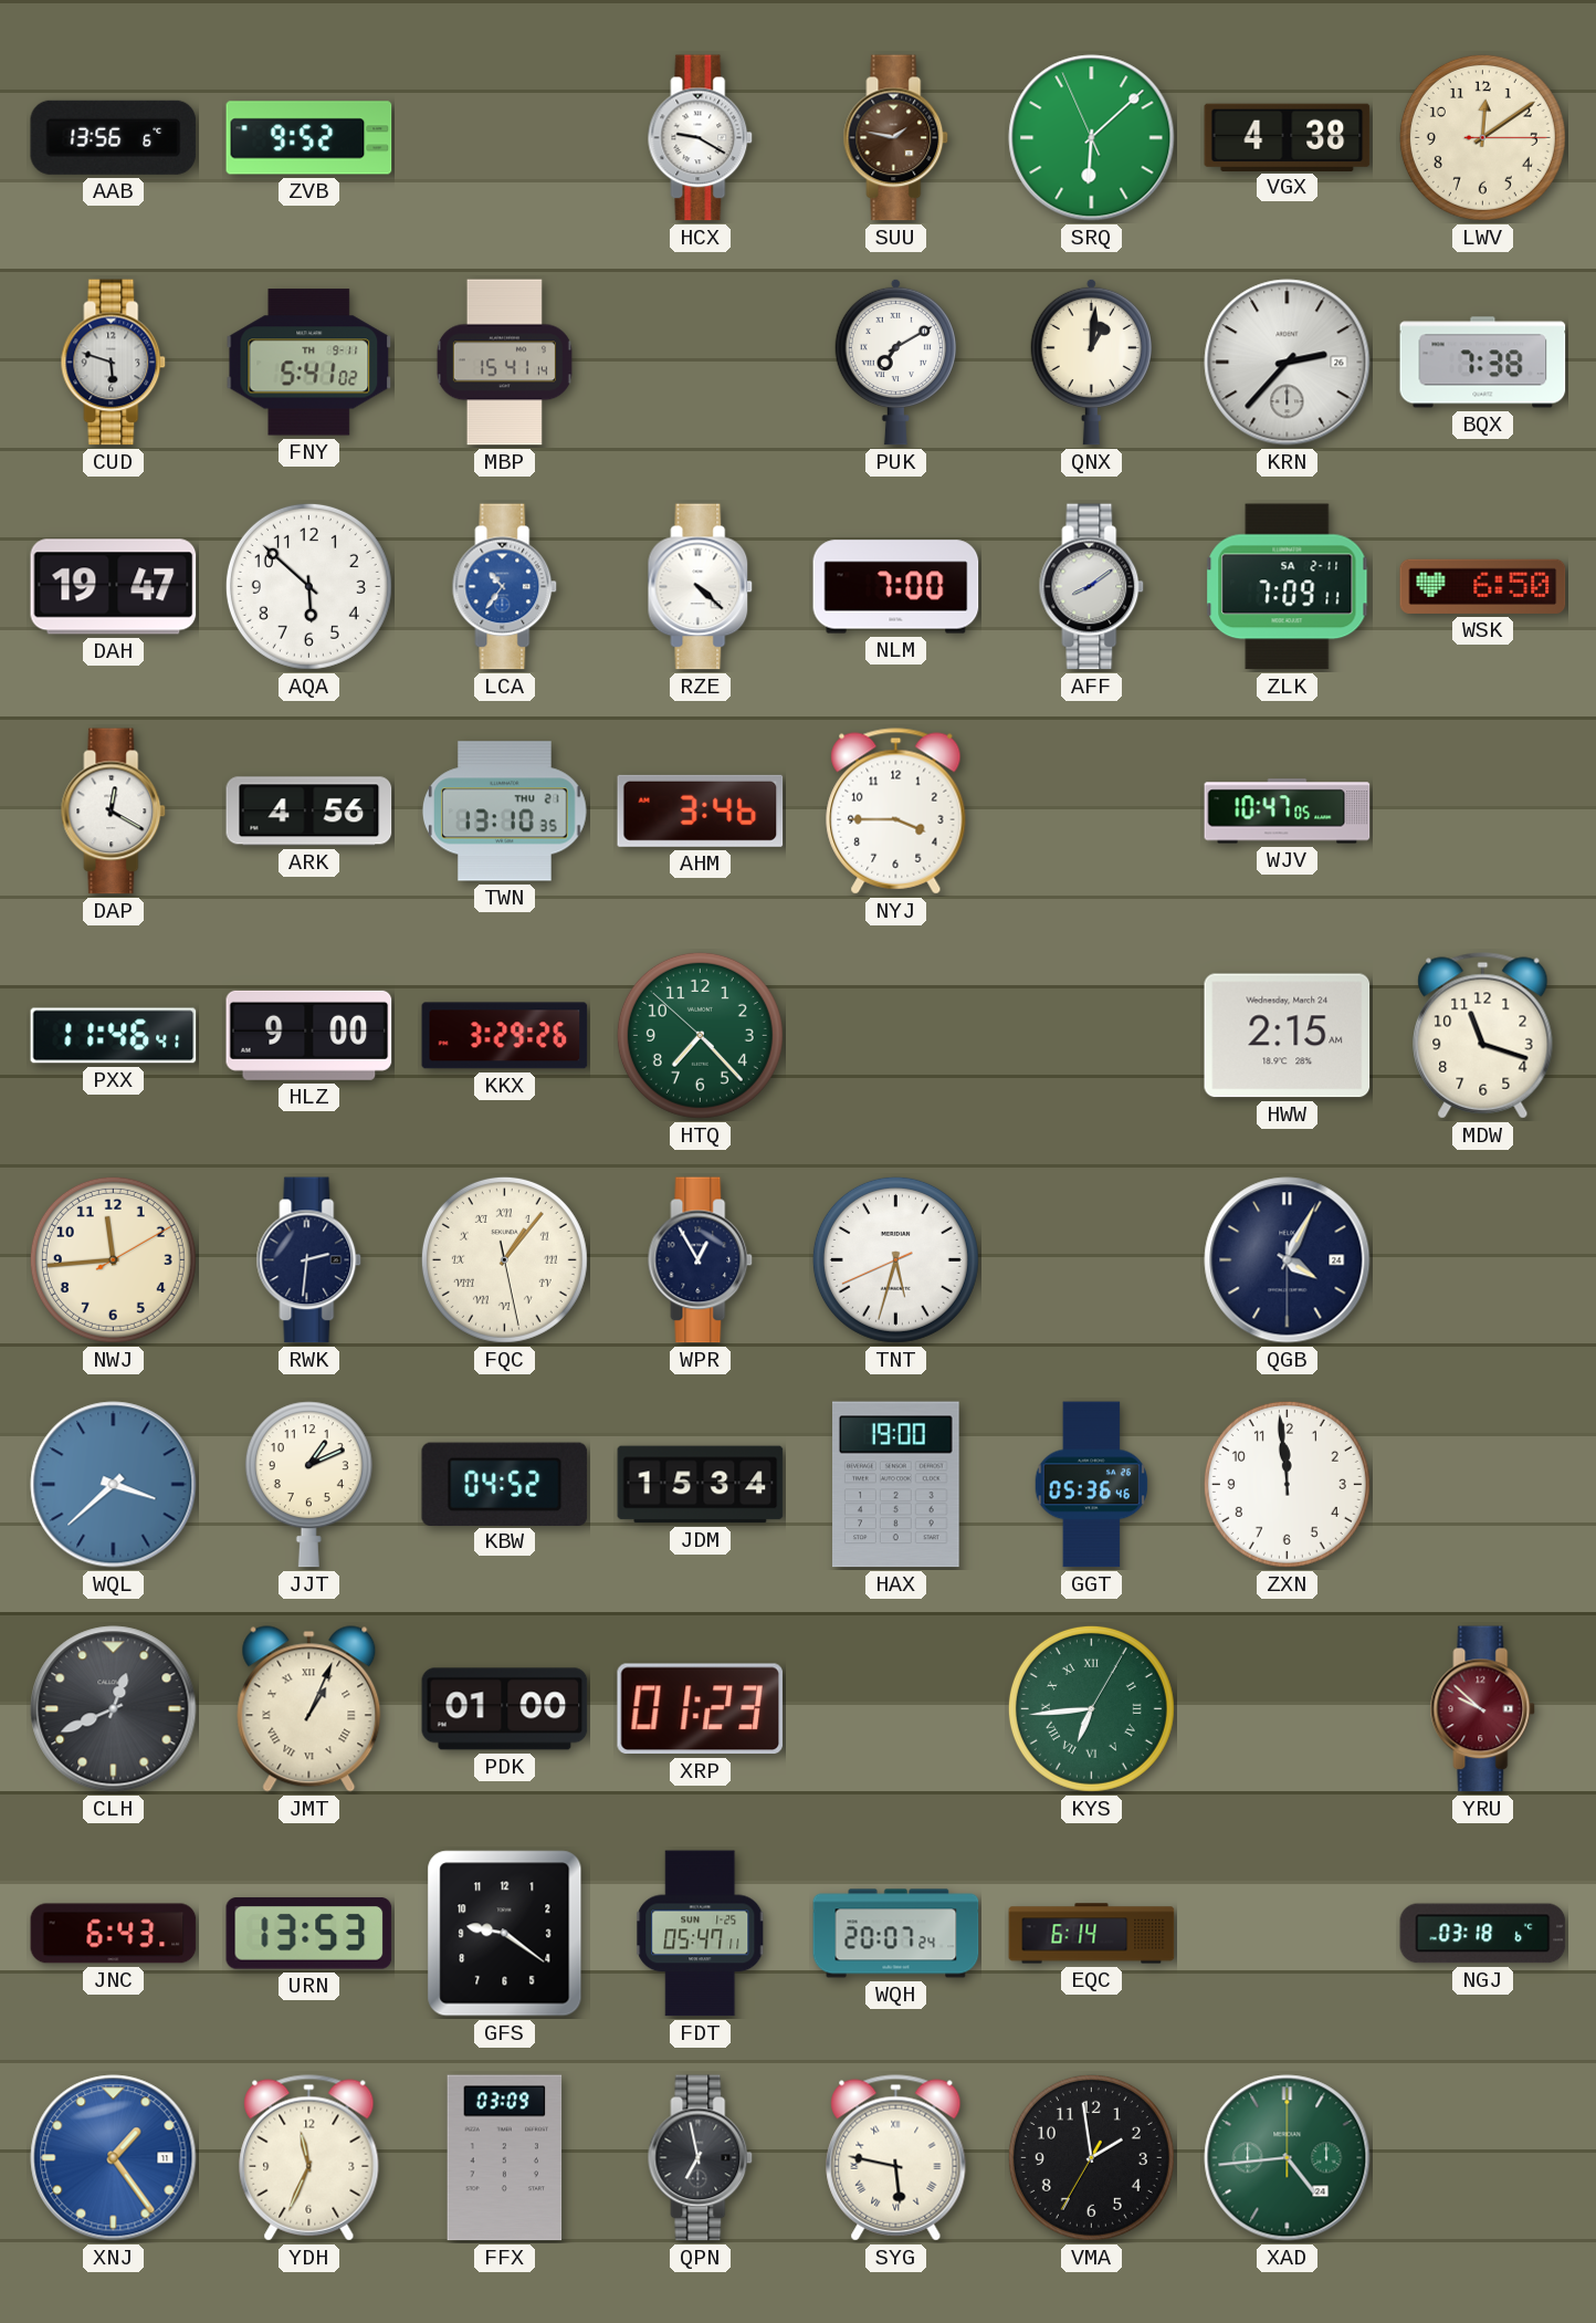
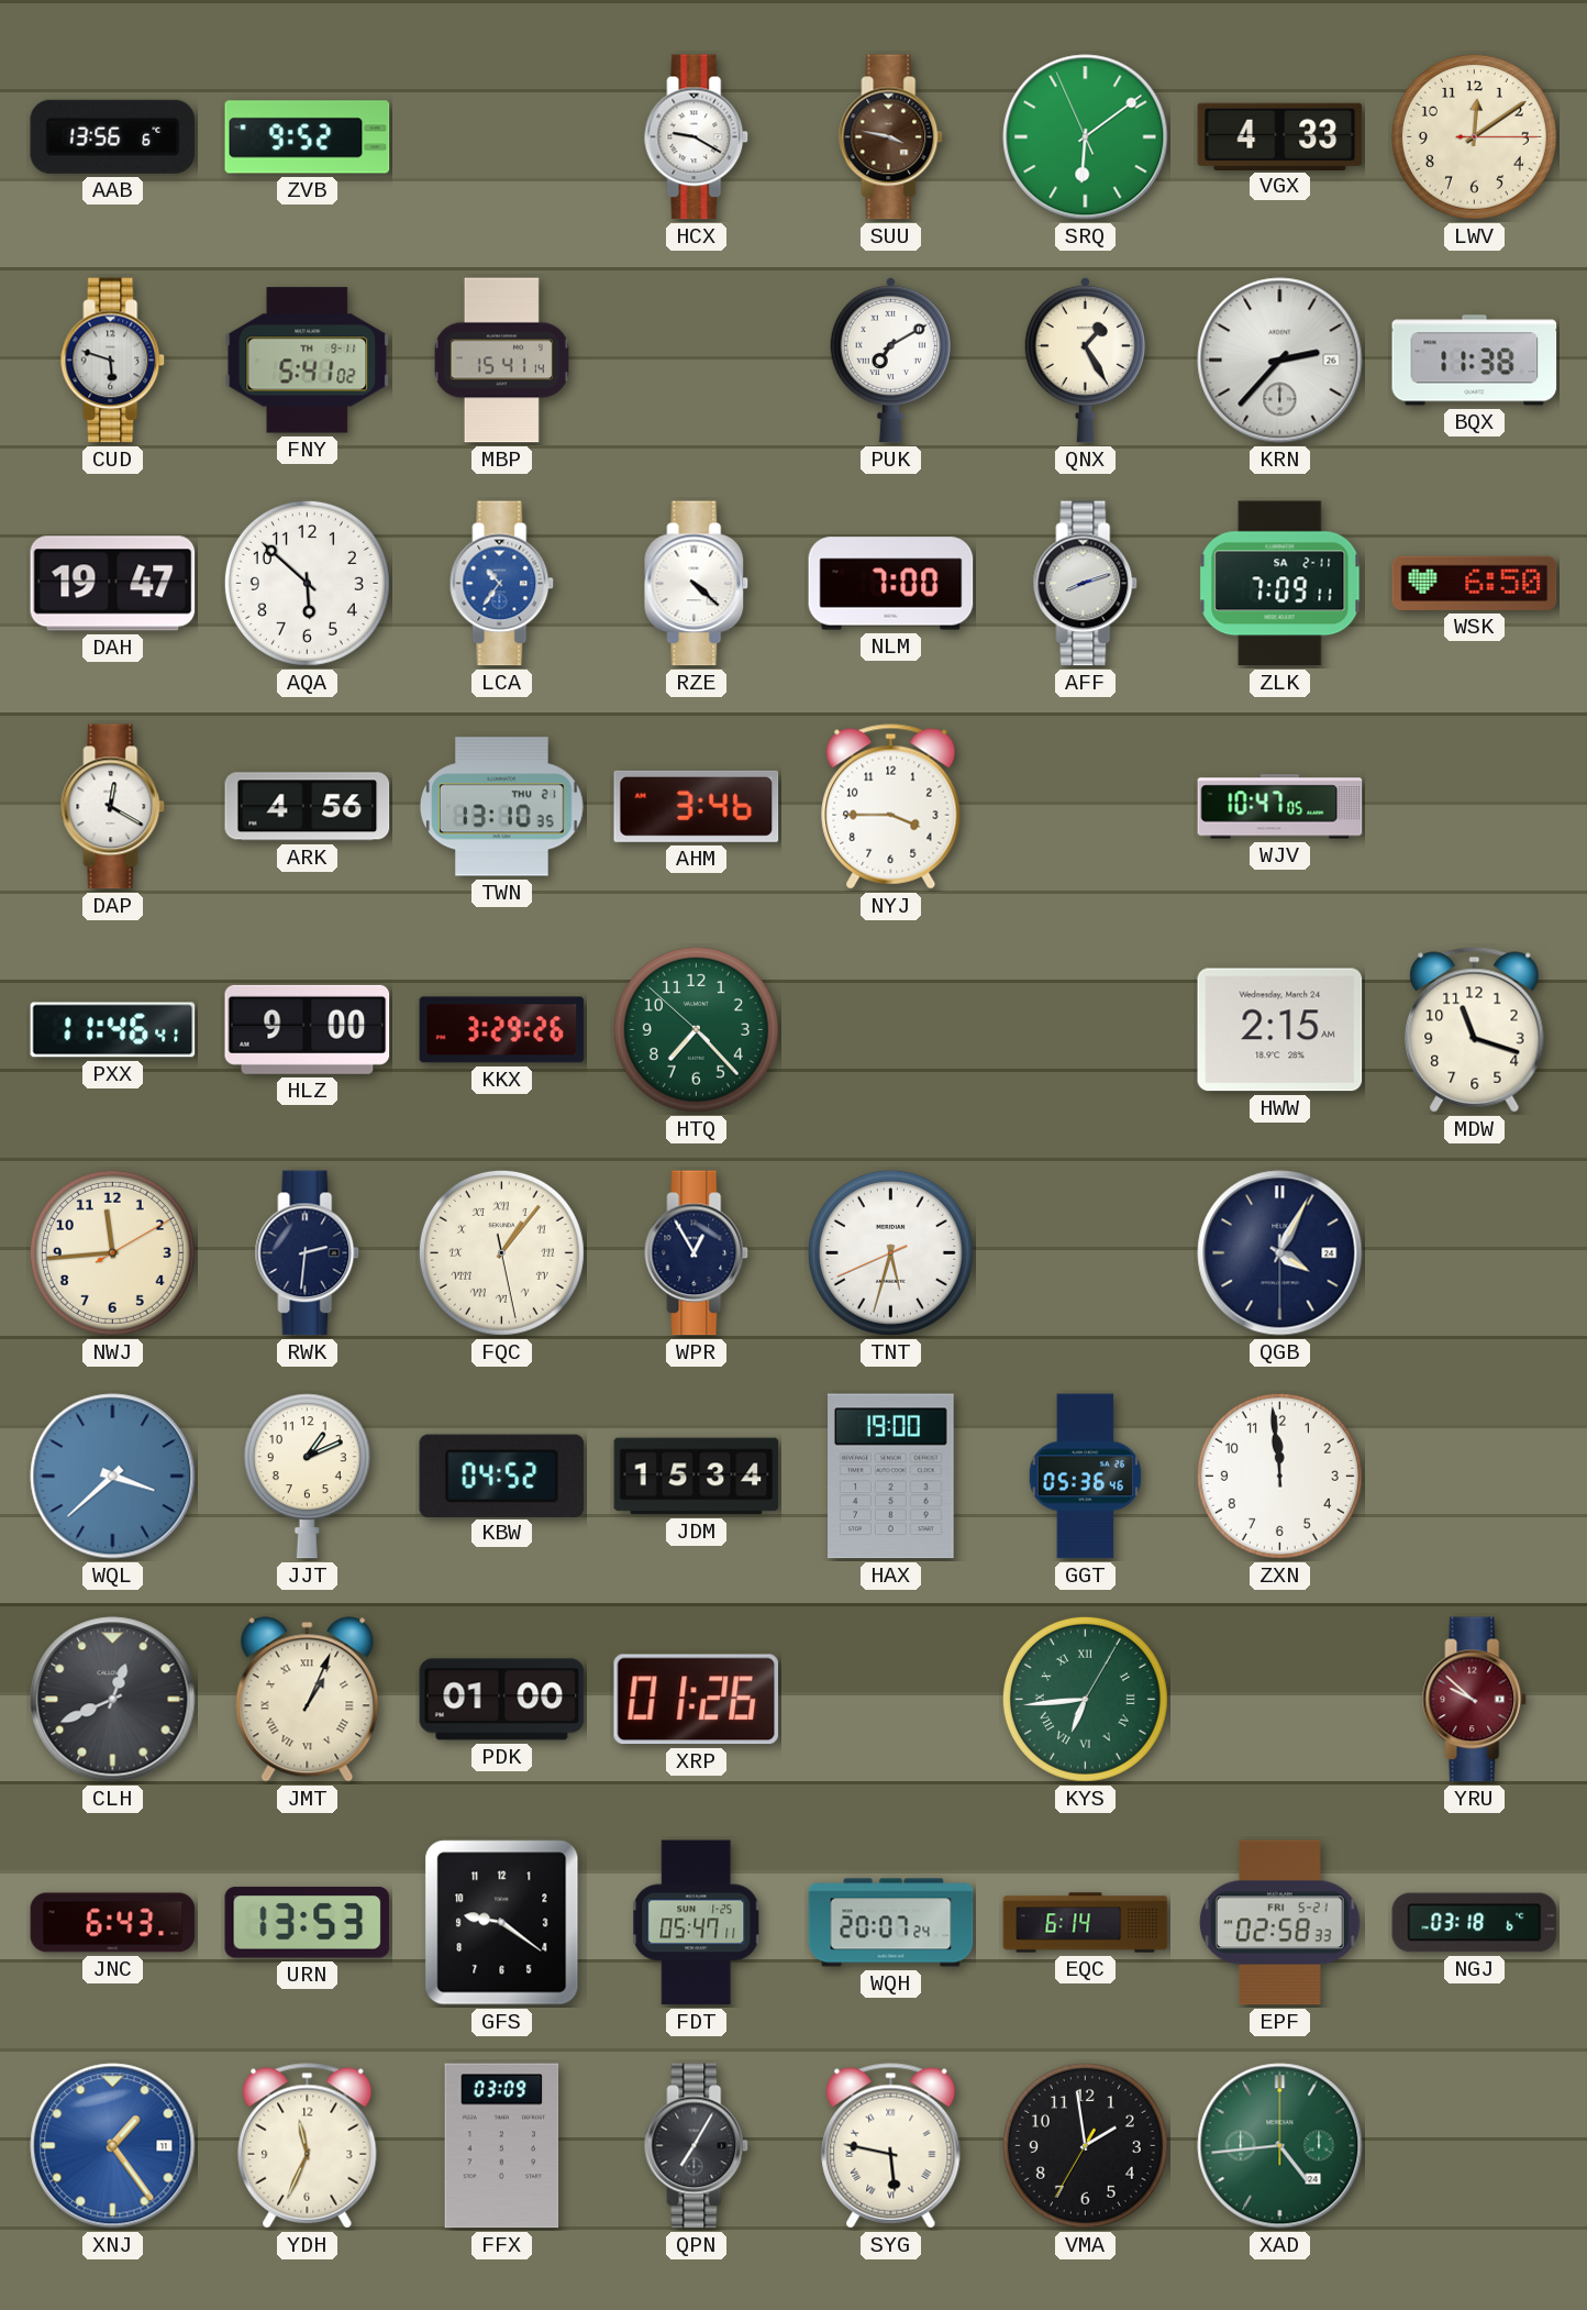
SUU: 1:47 -> 3:47 (891, 137)
SRQ: 6:07 -> 6:08 (1086, 137)
VGX: 4:38 -> 4:33 (1280, 136)
QNX: 1:01 -> 1:25 (1085, 360)
BQX: 7:38 -> 11:38 (1475, 361)
AFF: 8:09 -> 8:12 (1086, 584)
XRP: 01:23 -> 01:26 (696, 1700)
EPF: none -> 02:58 (1280, 1923)
QPN: 6:58 -> 7:05 (697, 2146)
